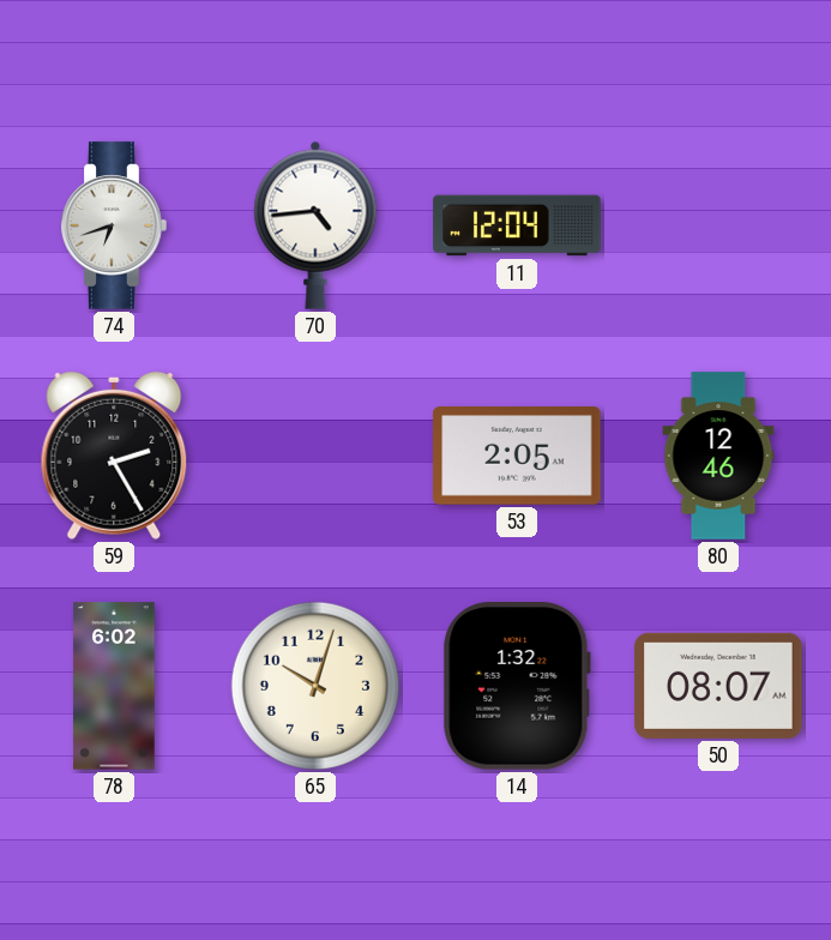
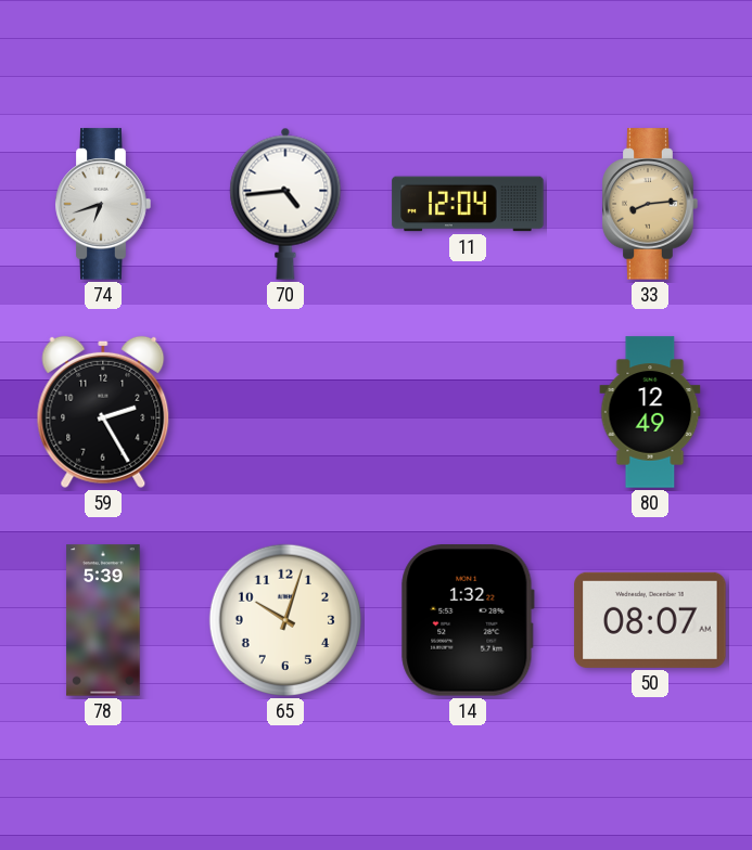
33: none -> 8:14 (650, 204)
53: 2:05 -> none (517, 457)
80: 12:46 -> 12:49 (650, 412)
78: 6:02 -> 5:39 (103, 620)
